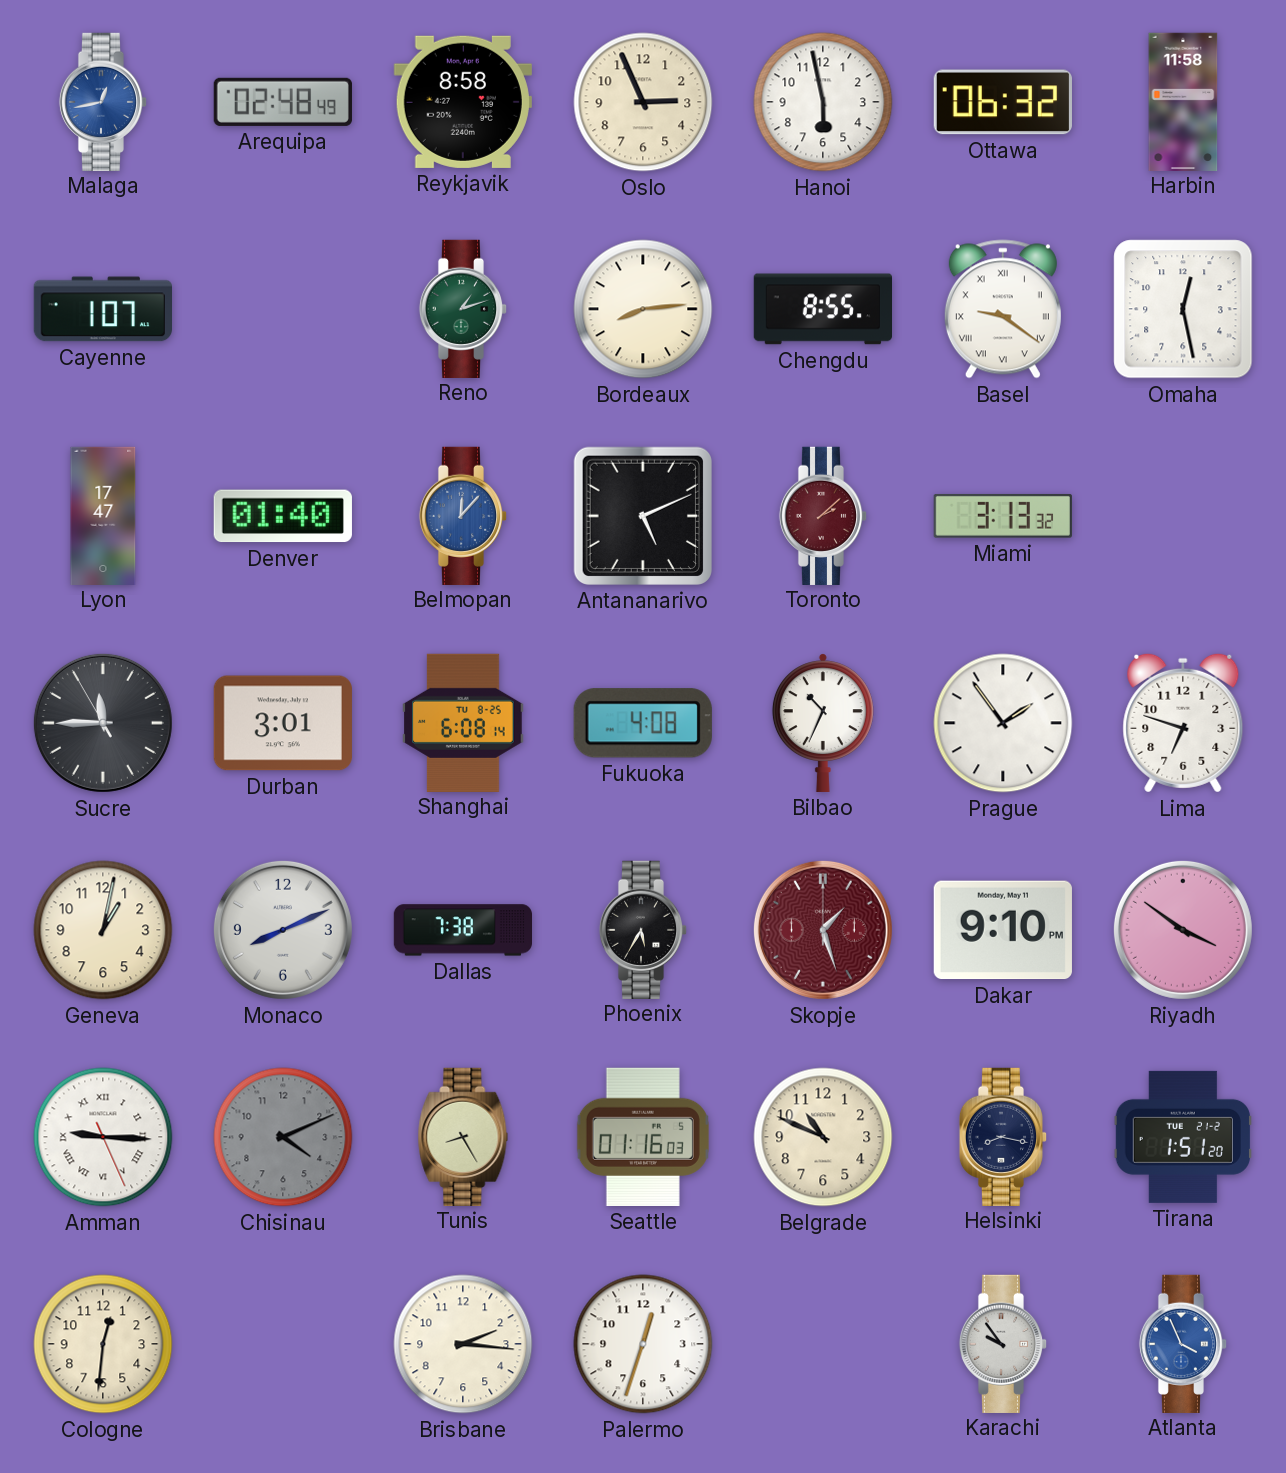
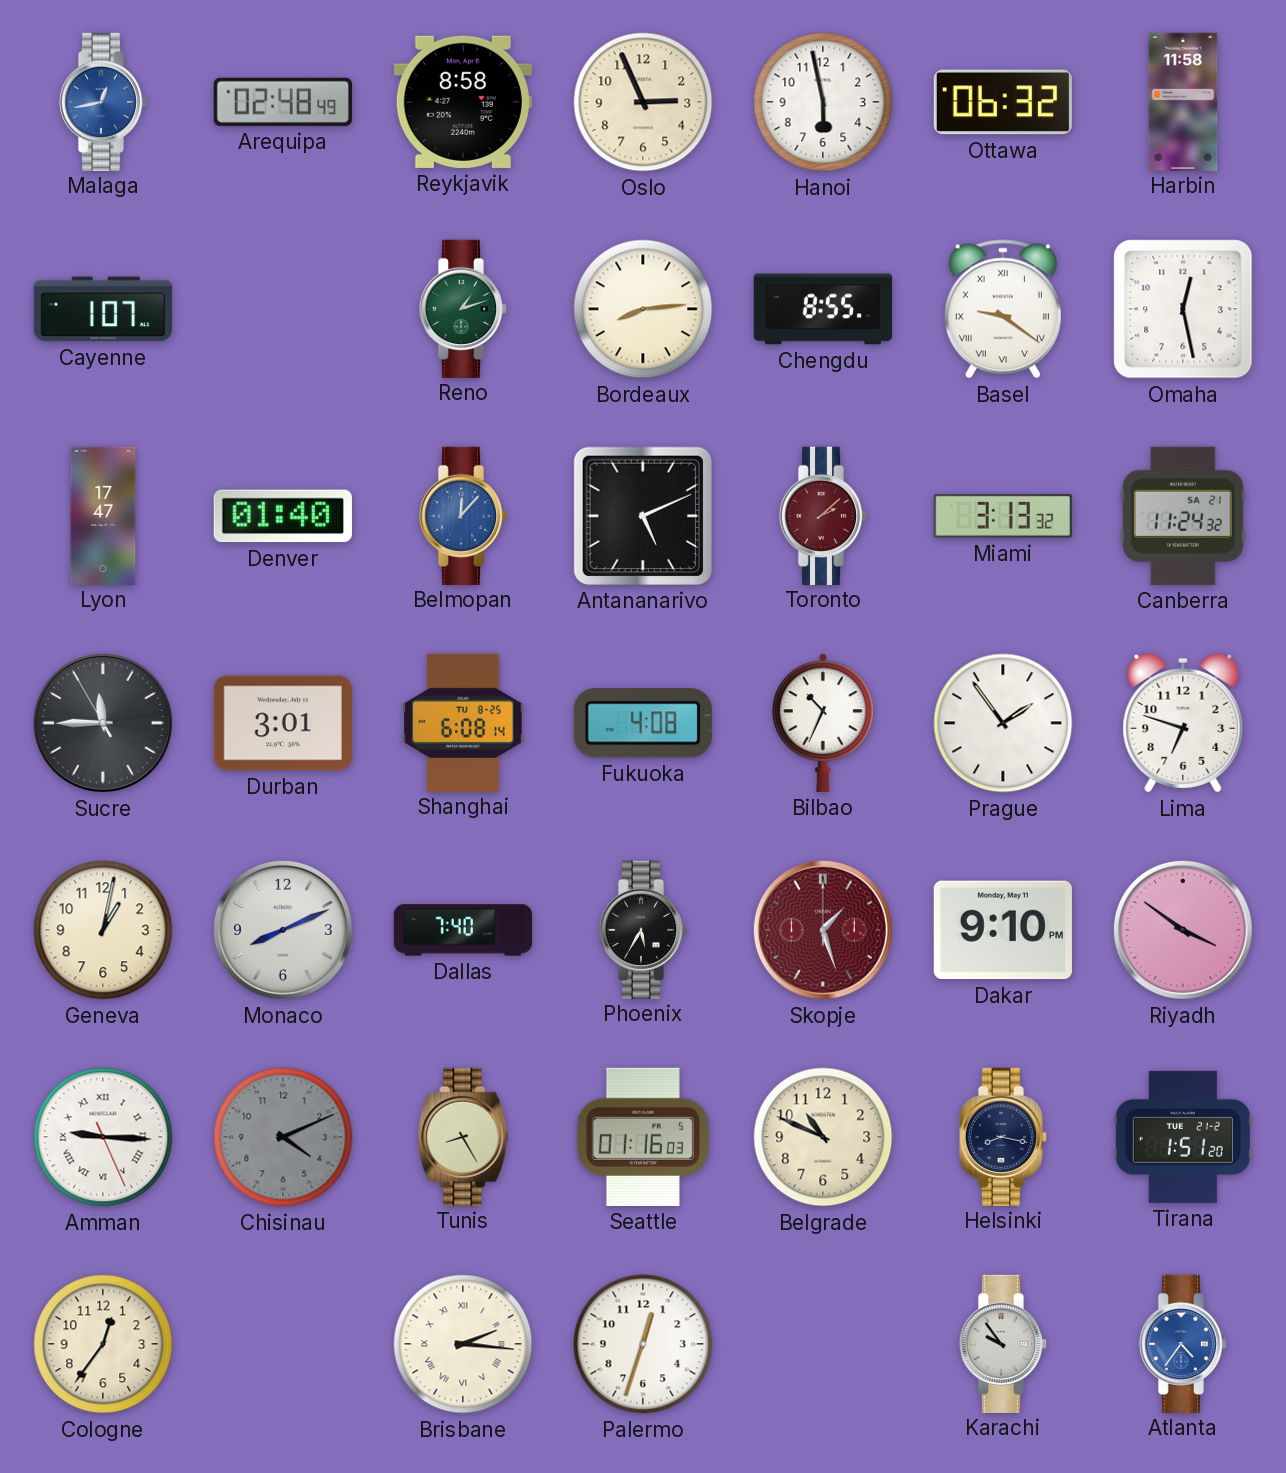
Canberra: none -> 11:24 (1183, 516)
Dallas: 7:38 -> 7:40 (462, 930)
Cologne: 12:31 -> 12:36 (103, 1344)
Brisbane numerals: Arabic -> Roman (463, 1344)
Atlanta: 3:56 -> 4:36 (1183, 1343)
